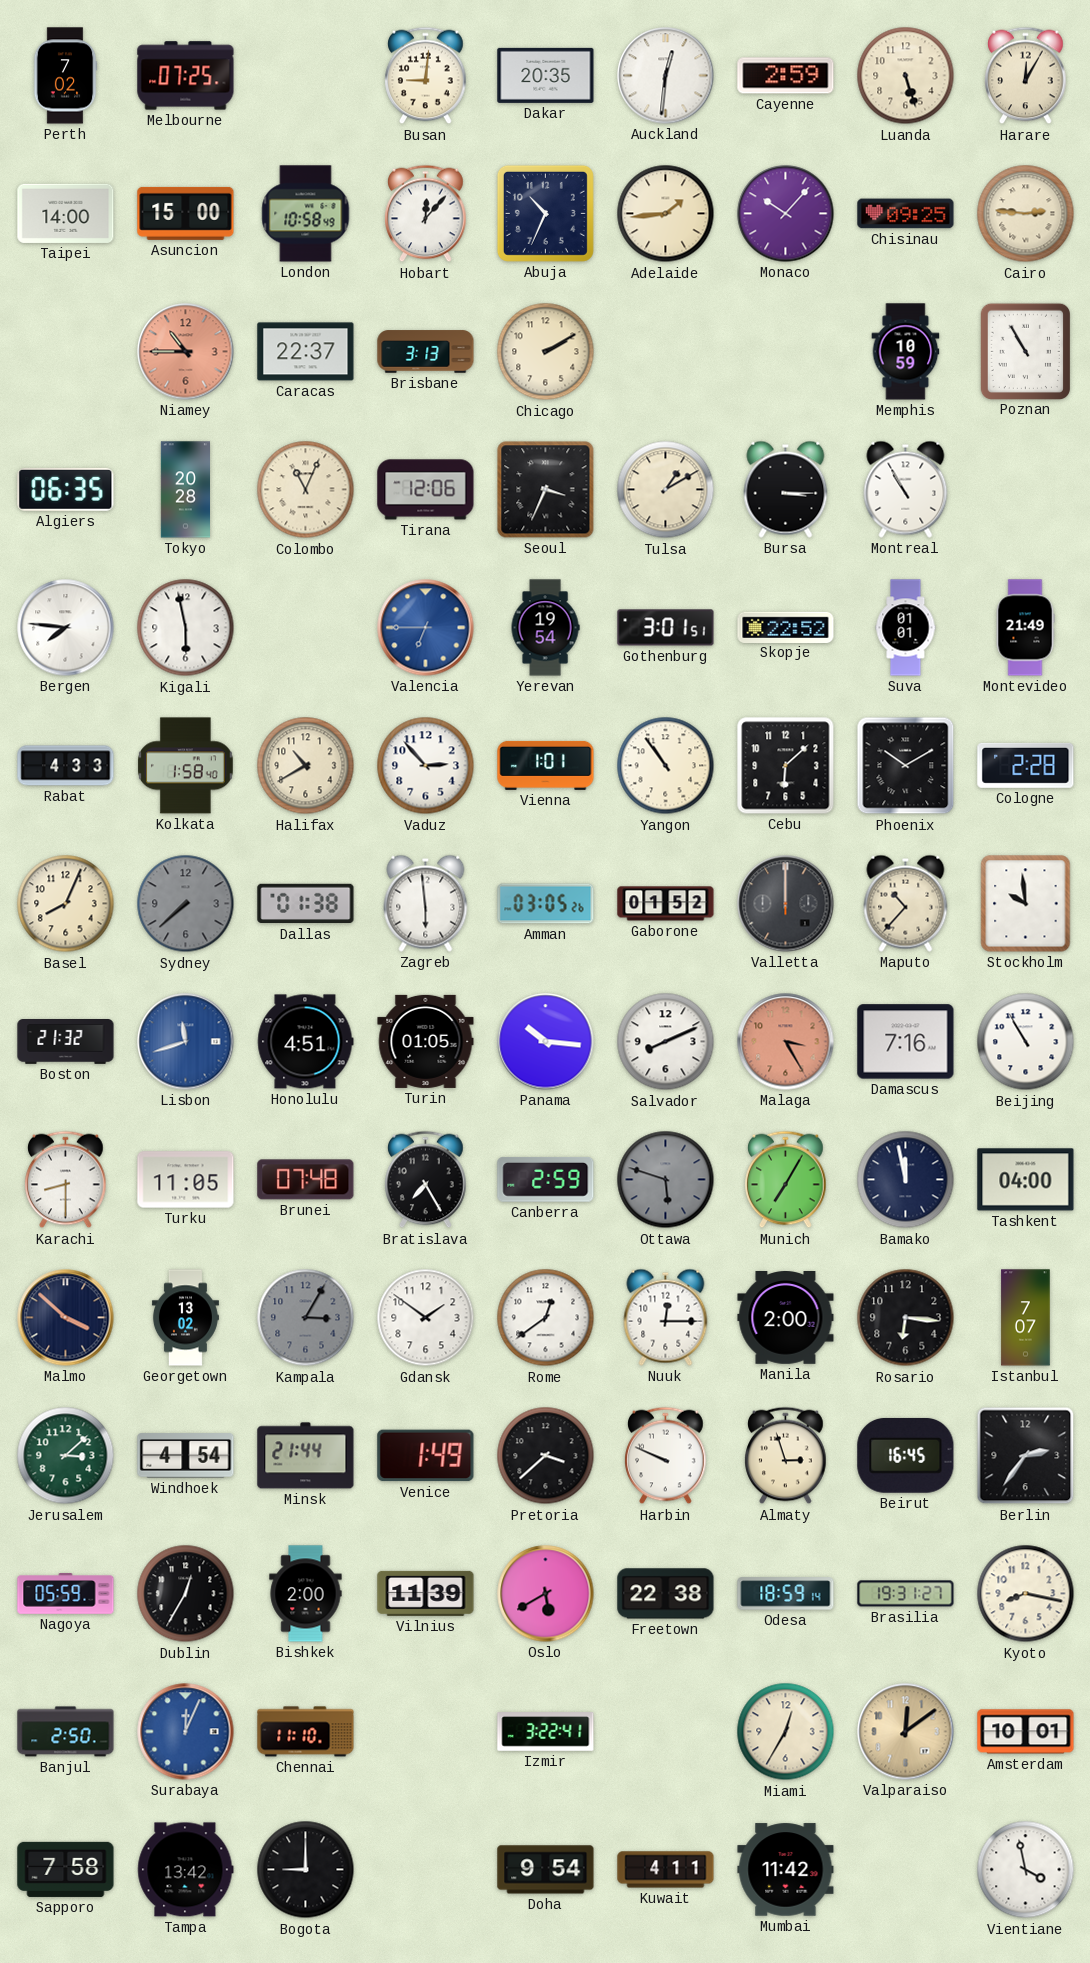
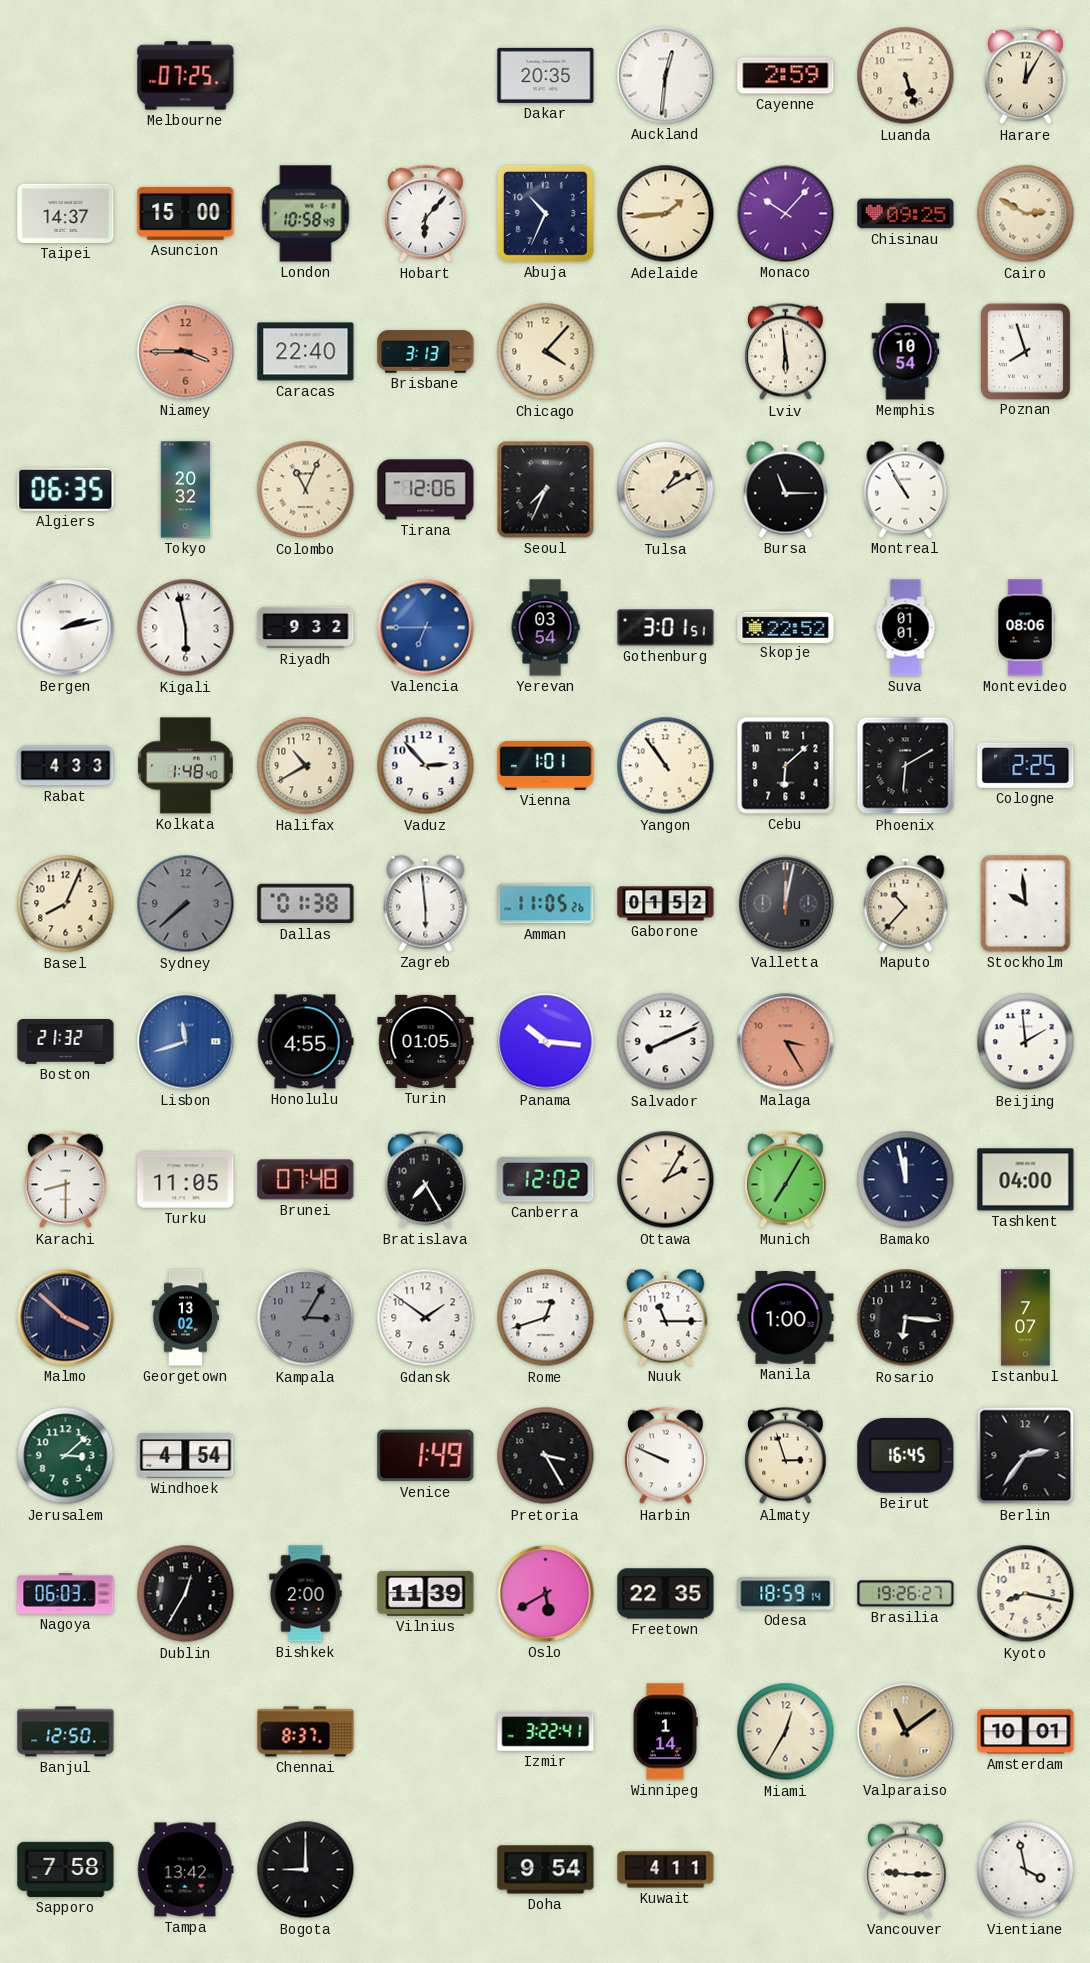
Perth: 7:02 -> none (65, 76)
Busan: 9:01 -> none (426, 76)
Taipei: 14:00 -> 14:37 (66, 213)
Hobart: 12:07 -> 6:07 (426, 214)
Cairo: 2:46 -> 2:50 (1026, 214)
Niamey: 10:45 -> 3:45 (186, 352)
Caracas: 22:37 -> 22:40 (306, 352)
Chicago: 2:10 -> 4:07 (546, 352)
Lviv: none -> 5:59 (786, 352)
Memphis: 10:59 -> 10:54 (906, 352)
Poznan: 10:55 -> 7:57 (1025, 351)
Tokyo: 20:28 -> 20:32 (185, 490)
Seoul: 3:34 -> 7:34 (546, 490)
Bursa: 3:15 -> 11:15 (786, 489)
Bergen: 7:46 -> 2:13 (66, 628)
Riyadh: none -> 9:32 (306, 628)
Yerevan: 19:54 -> 03:54 (545, 628)
Montevideo: 21:49 -> 08:06 (1025, 628)
Kolkata: 1:58 -> 1:48 (186, 766)
Phoenix: 10:10 -> 6:10 (906, 766)
Cologne: 2:28 -> 2:25 (1026, 765)
Amman: 03:05 -> 11:05 (546, 904)
Valletta: 12:00 -> 12:02 (786, 904)
Honolulu: 4:51 -> 4:55 (306, 1042)
Damascus: 7:16 -> none (906, 1042)
Beijing: 10:55 -> 1:59 (1026, 1042)
Canberra: 2:59 -> 12:02 (546, 1180)
Ottawa: 5:48 -> 2:05 (666, 1180)
Ottawa dial: grey -> cream (666, 1180)
Rome: 12:39 -> 12:42 (546, 1318)
Nuuk: 12:15 -> 11:15 (666, 1317)
Manila: 2:00 -> 1:00 (786, 1318)
Minsk: 21:44 -> none (306, 1456)
Pretoria: 3:38 -> 3:25 (546, 1456)
Nagoya: 05:59 -> 06:03 (66, 1594)
Freetown: 22:38 -> 22:35 (666, 1594)
Brasilia: 19:31 -> 19:26 (906, 1594)
Banjul: 2:50 -> 12:50 (66, 1732)
Surabaya: 12:04 -> none (186, 1732)
Chennai: 11:10 -> 8:37 (306, 1732)
Winnipeg: none -> 1:14 (665, 1732)
Valparaiso: 12:09 -> 11:09 (906, 1732)
Mumbai: 11:42 -> none (786, 1870)
Vancouver: none -> 9:15 (906, 1870)
